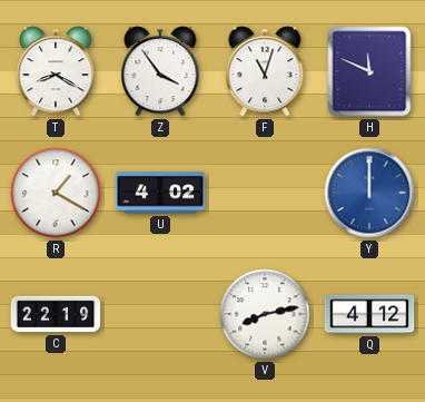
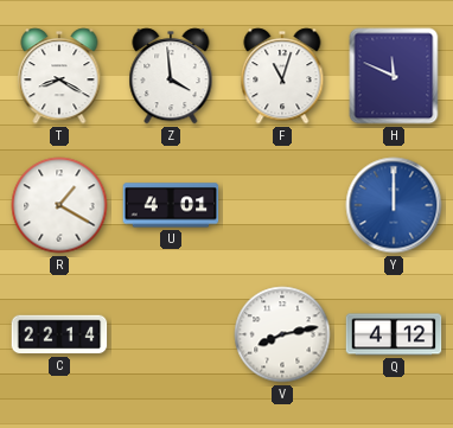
Z: 3:54 -> 3:59 (171, 76)
U: 4:02 -> 4:01 (171, 205)
C: 22:19 -> 22:14 (59, 334)
